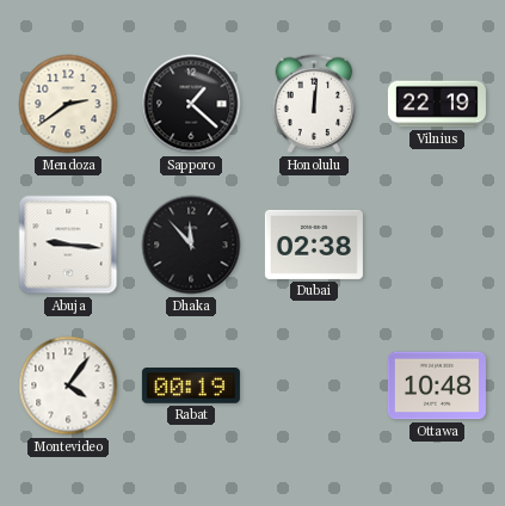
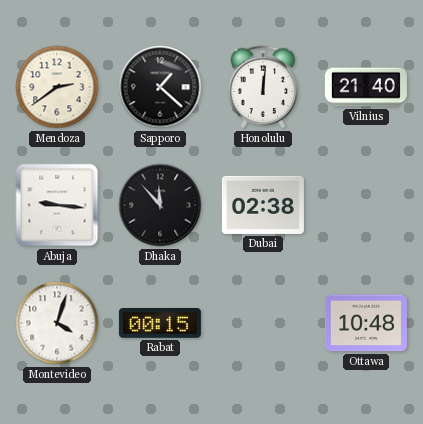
Vilnius: 22:19 -> 21:40 (366, 87)
Montevideo: 4:06 -> 4:03 (57, 323)
Rabat: 00:19 -> 00:15 (160, 324)
